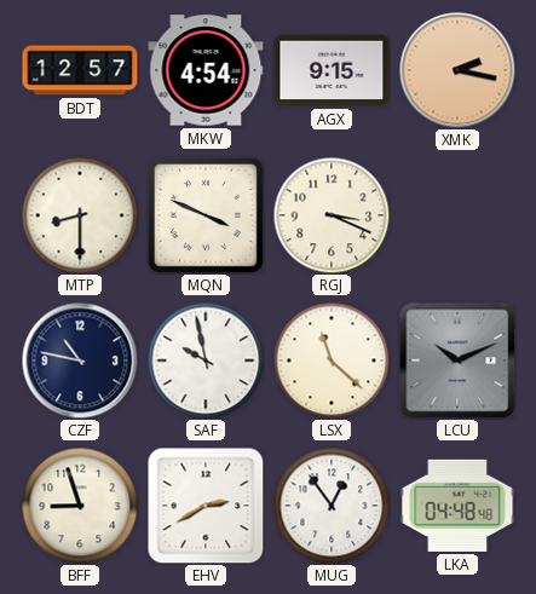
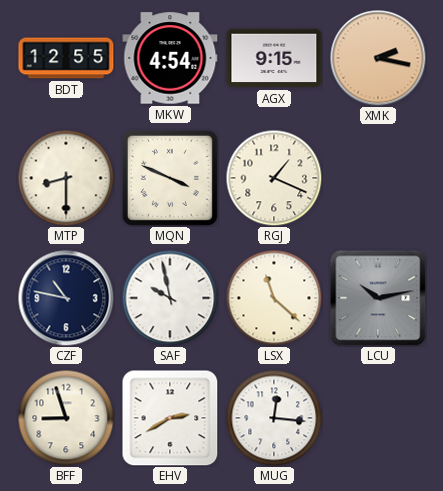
BDT: 12:57 -> 12:55 (66, 58)
RGJ: 3:19 -> 1:19 (274, 178)
LCU: 10:11 -> 10:13 (378, 298)
MUG: 12:54 -> 12:16 (274, 418)
LKA: 04:48 -> none (457, 506)
